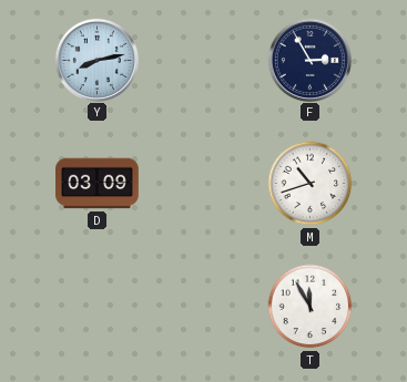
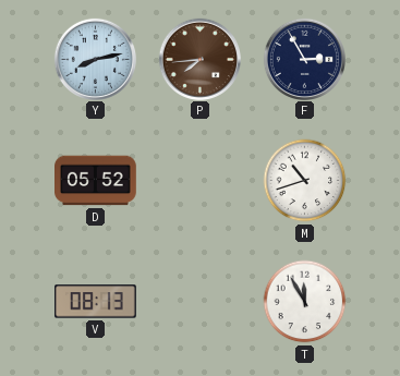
P: none -> 7:44 (199, 59)
D: 03:09 -> 05:52 (96, 181)
V: none -> 08:13 (96, 302)
